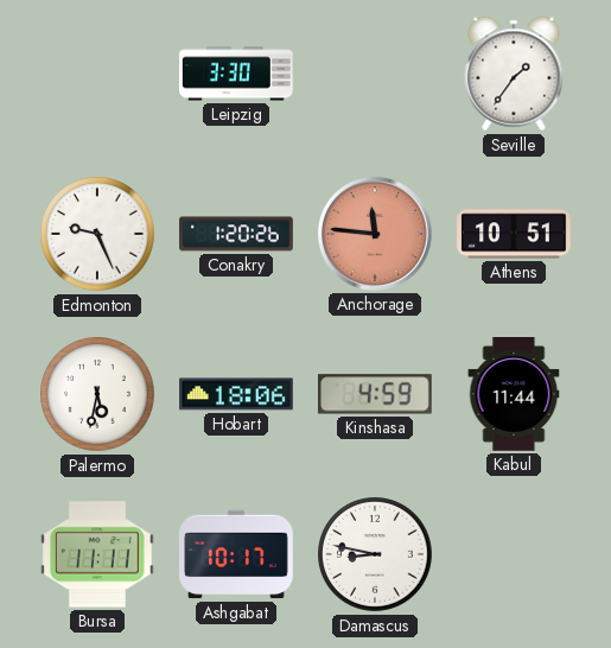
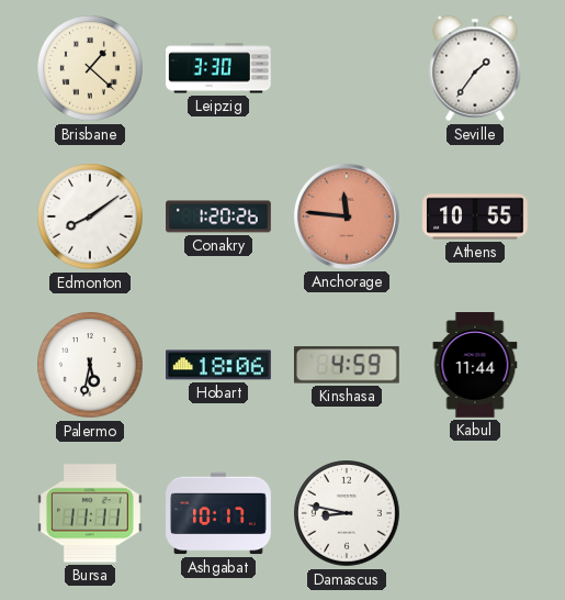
Brisbane: none -> 1:22 (90, 68)
Edmonton: 9:26 -> 8:09 (90, 216)
Athens: 10:51 -> 10:55 (476, 216)
